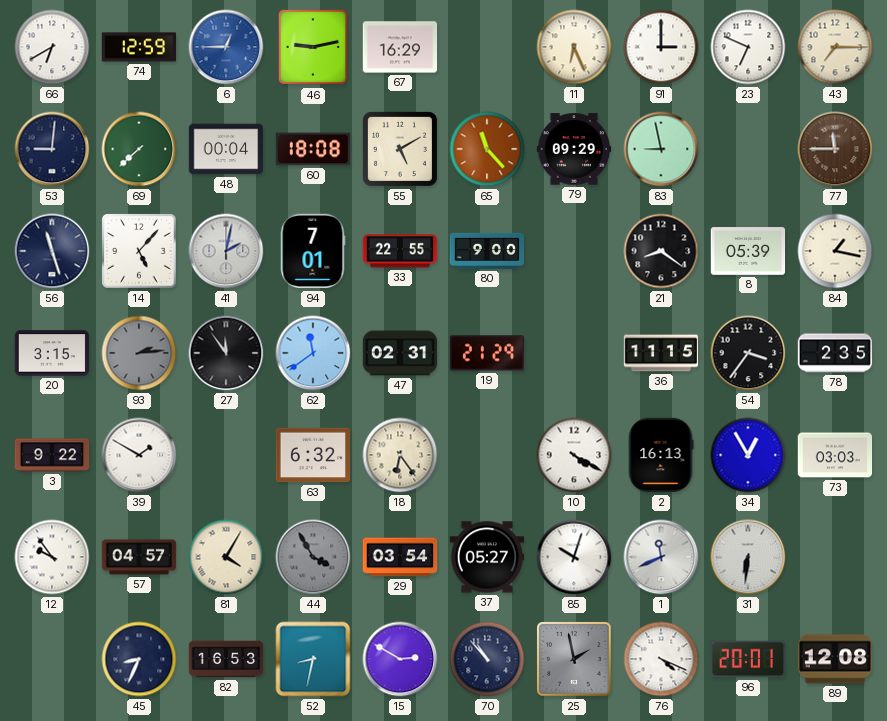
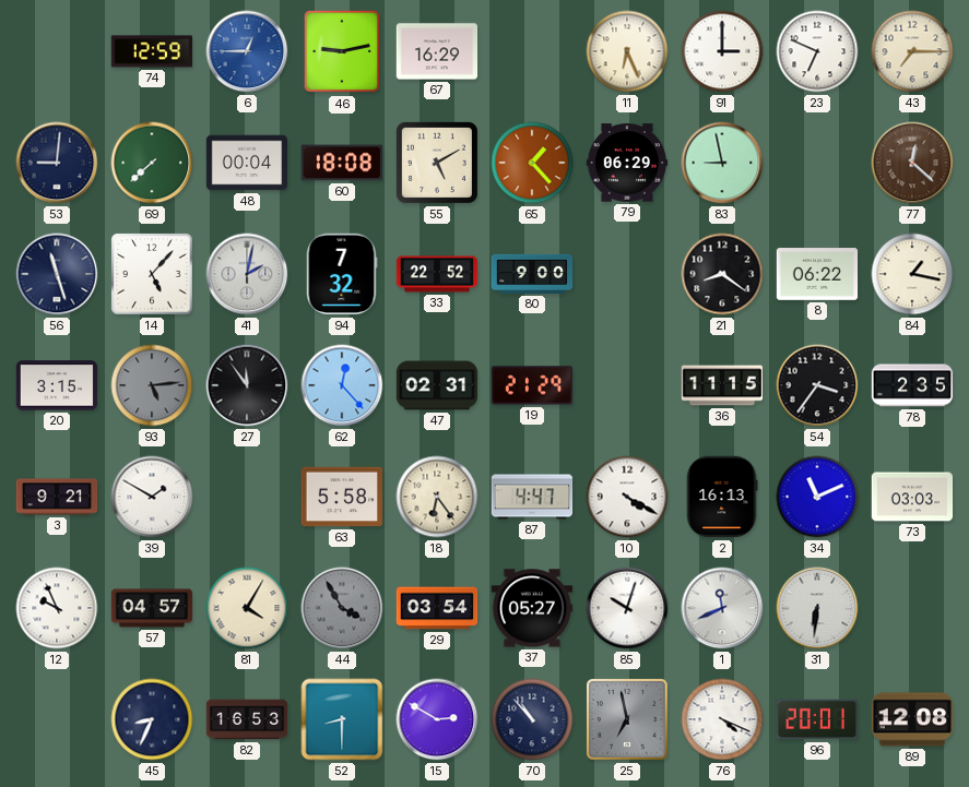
66: 6:40 -> none (52, 47)
65: 11:23 -> 1:23 (532, 163)
79: 09:29 -> 06:29 (627, 163)
77: 11:45 -> 12:22 (912, 163)
94: 7:01 -> 7:32 (342, 274)
33: 22:55 -> 22:52 (437, 274)
8: 05:39 -> 06:22 (817, 274)
93: 2:14 -> 5:14 (152, 385)
62: 11:39 -> 12:23 (342, 385)
3: 9:22 -> 9:21 (57, 497)
63: 6:32 -> 5:58 (342, 497)
87: none -> 4:47 (532, 497)
34: 12:55 -> 11:11 (817, 497)
12: 9:54 -> 9:56 (57, 608)
52: 8:32 -> 8:30 (342, 719)
25: 1:58 -> 6:58 (627, 719)
